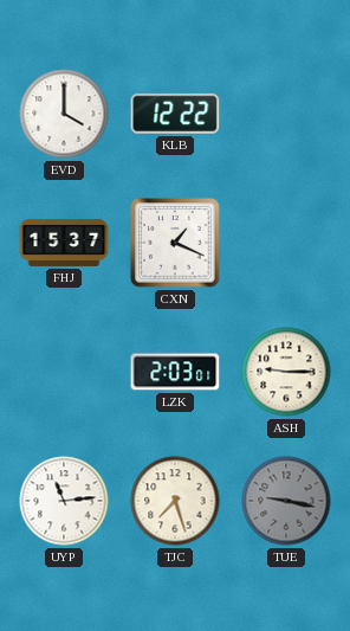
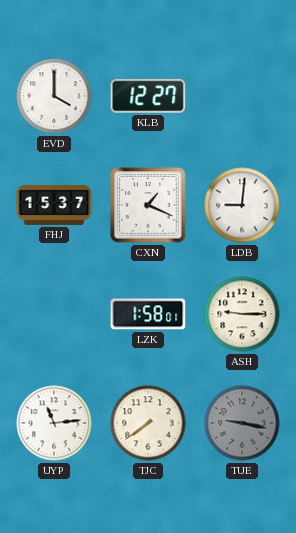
KLB: 12:22 -> 12:27 (148, 96)
LDB: none -> 9:01 (242, 205)
LZK: 2:03 -> 1:58 (148, 314)
TJC: 7:27 -> 7:39 (148, 423)
